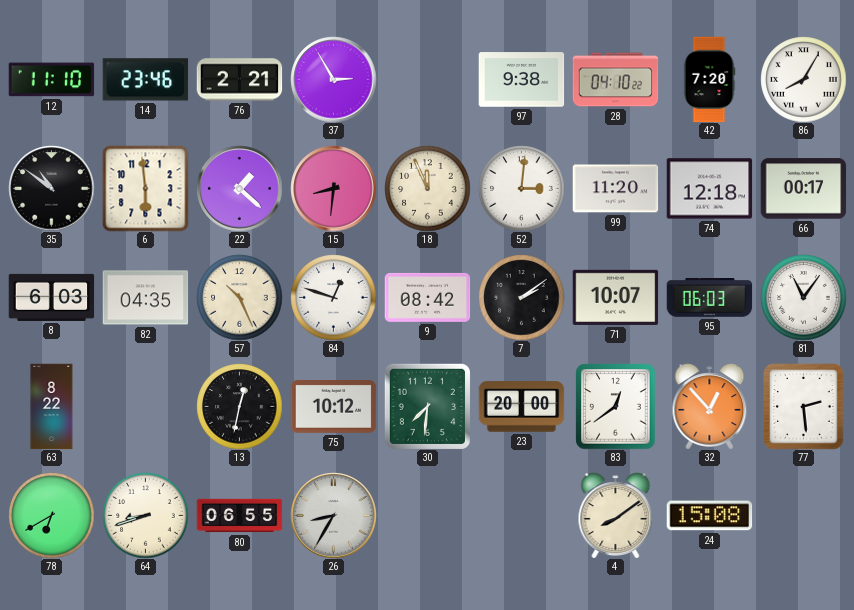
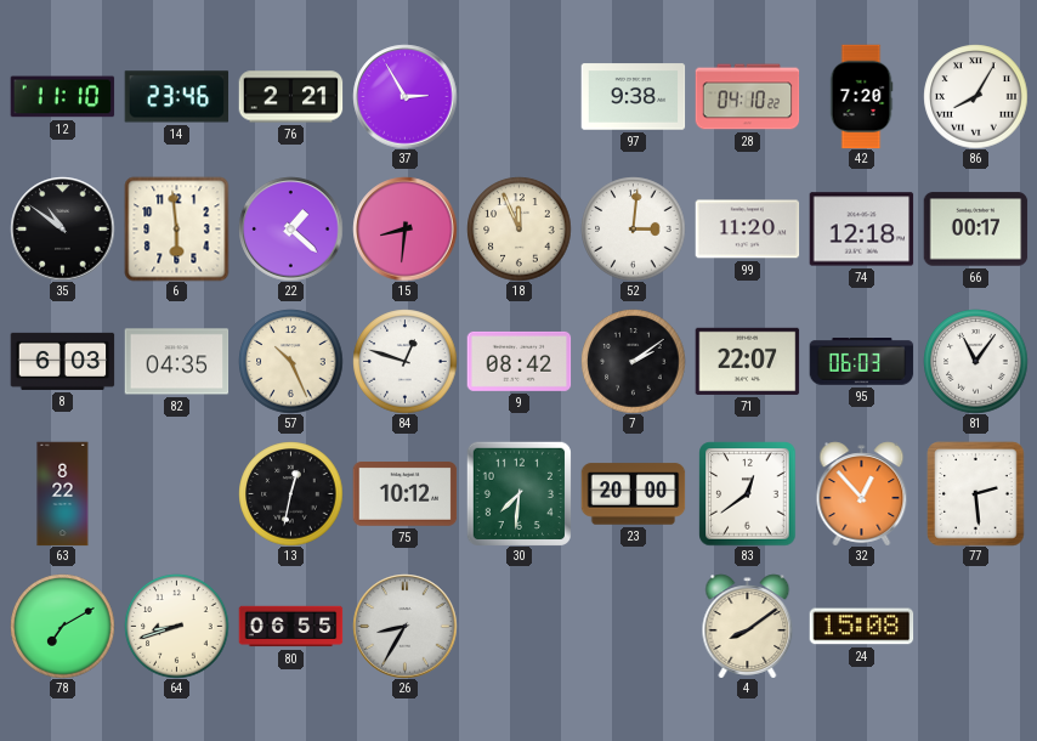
71: 10:07 -> 22:07 (747, 361)
78: 6:40 -> 7:10 (62, 626)
